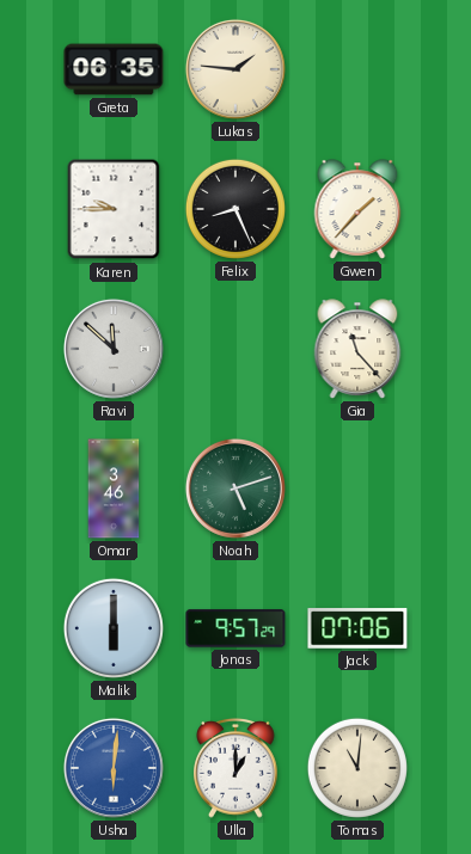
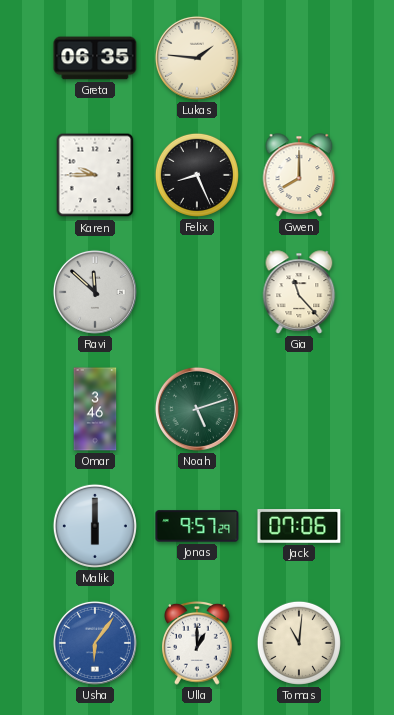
Gwen: 1:37 -> 8:00 (299, 175)
Usha: 6:01 -> 6:06 (95, 643)
